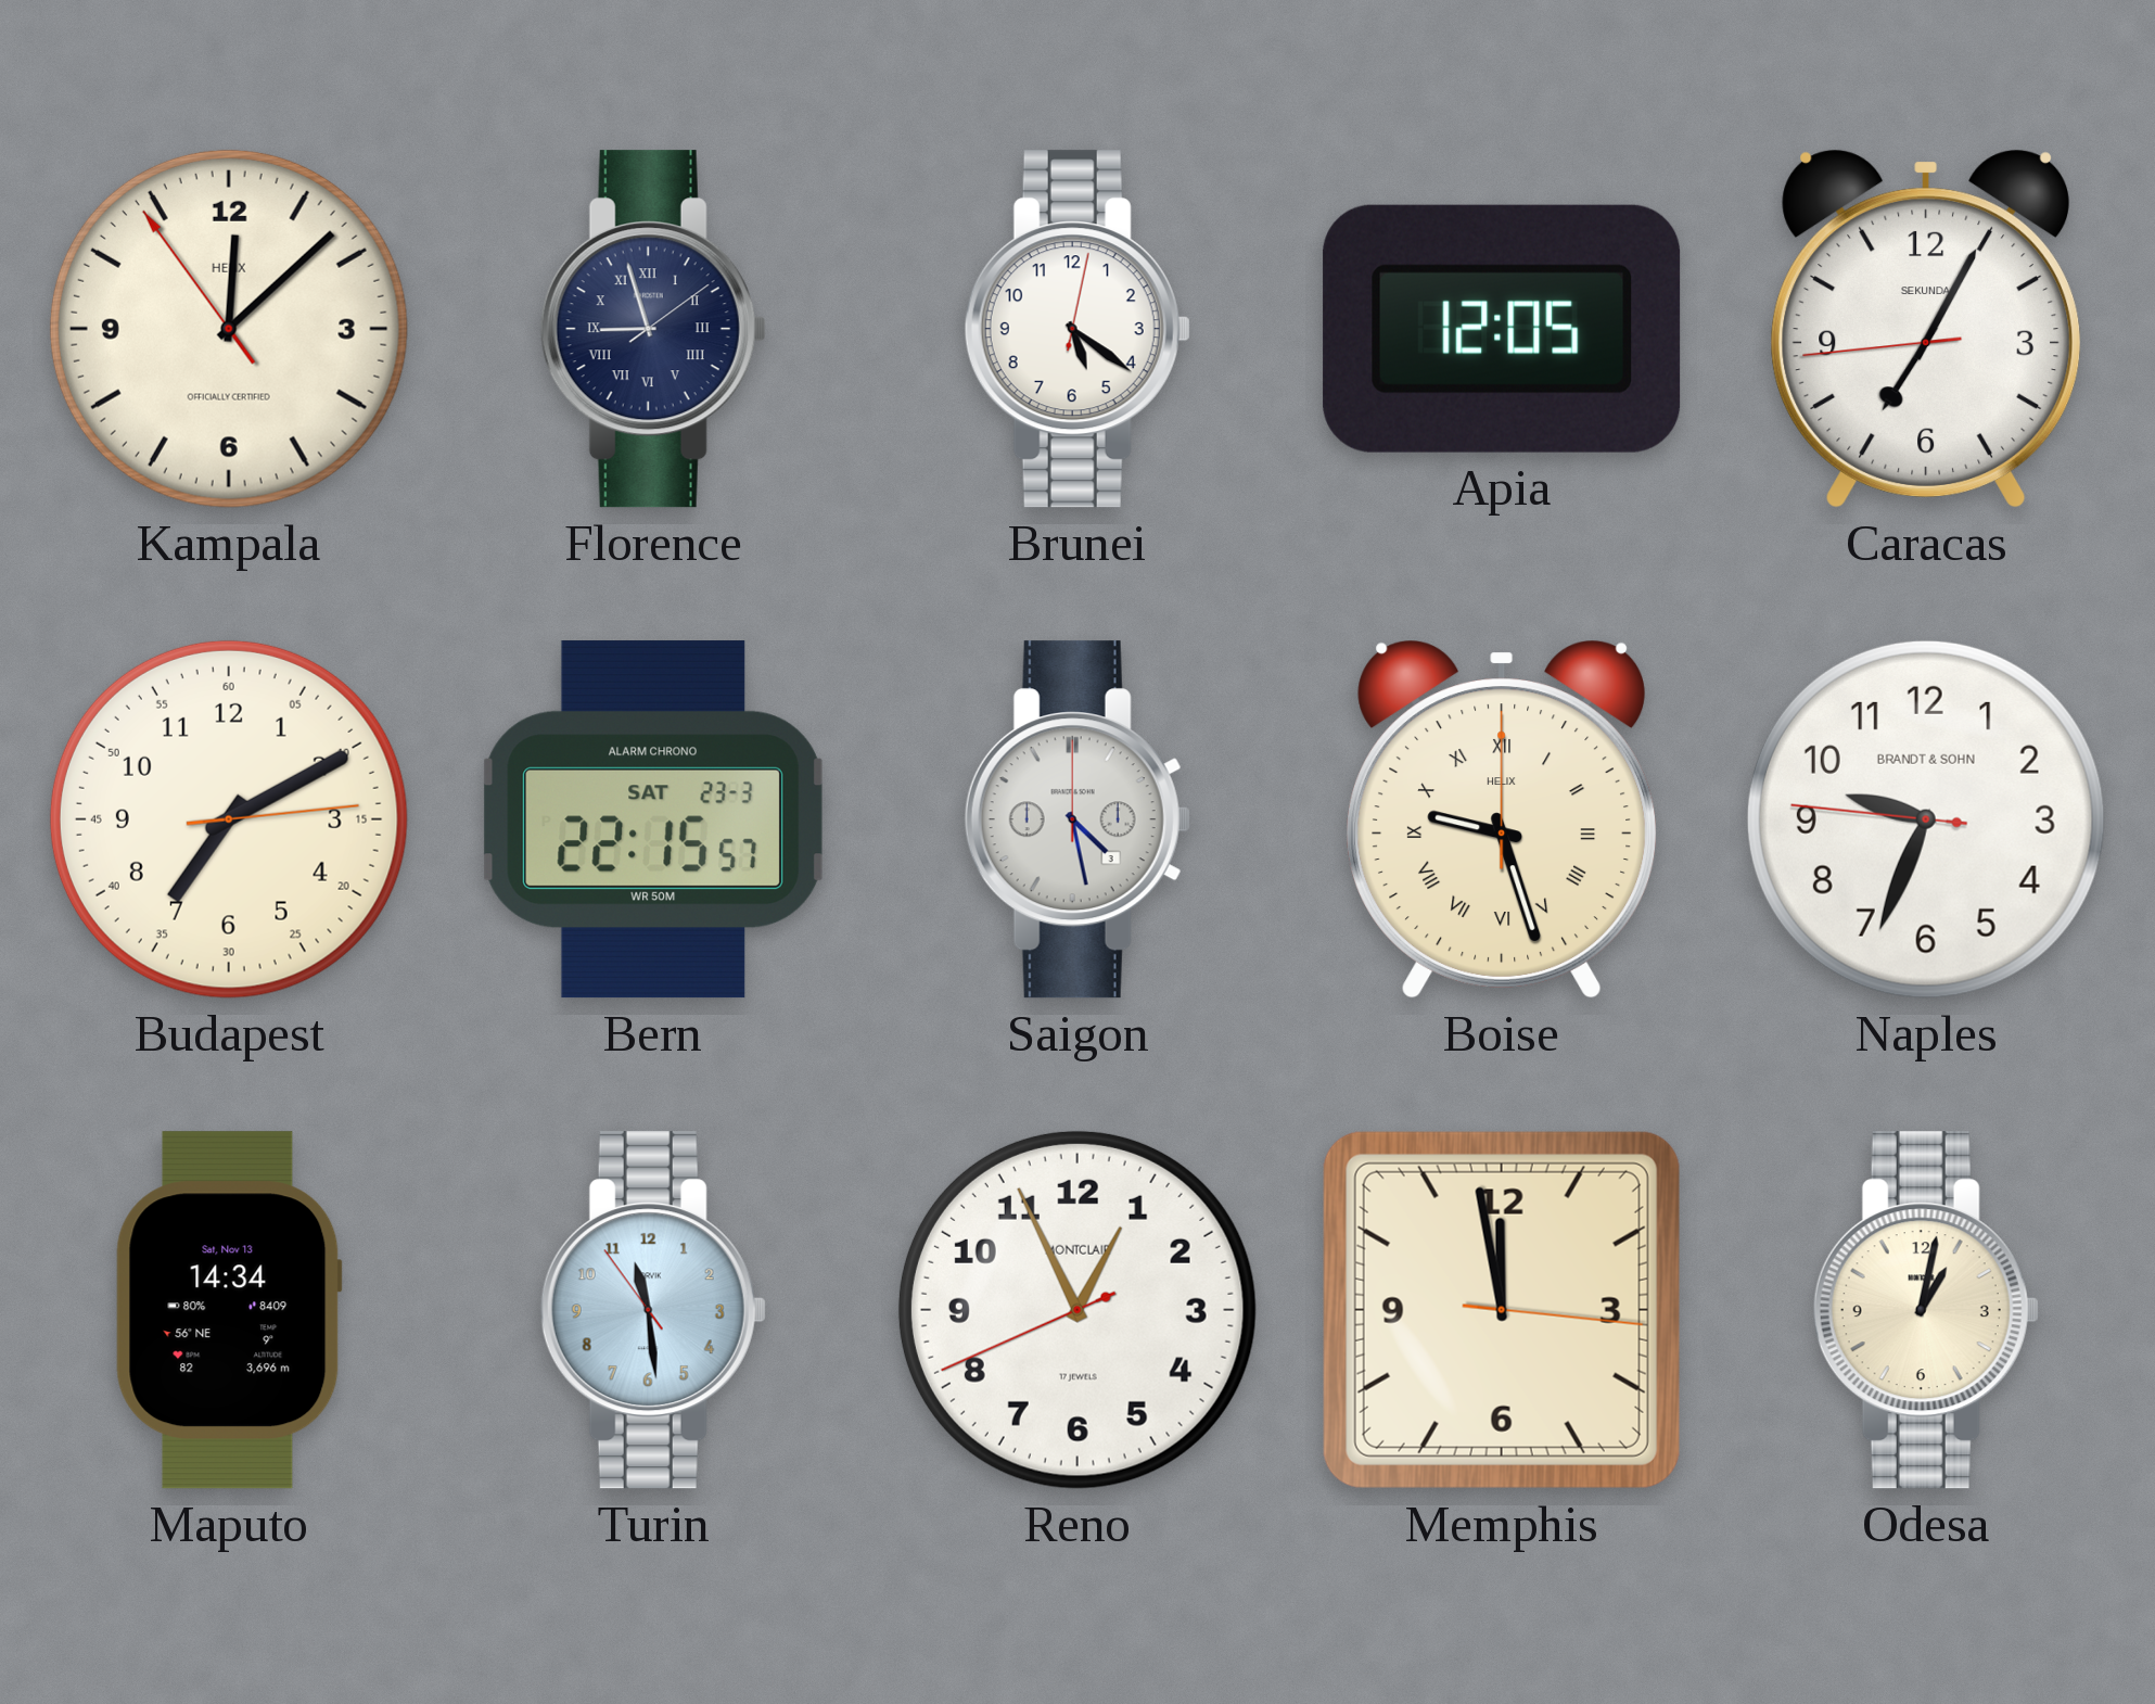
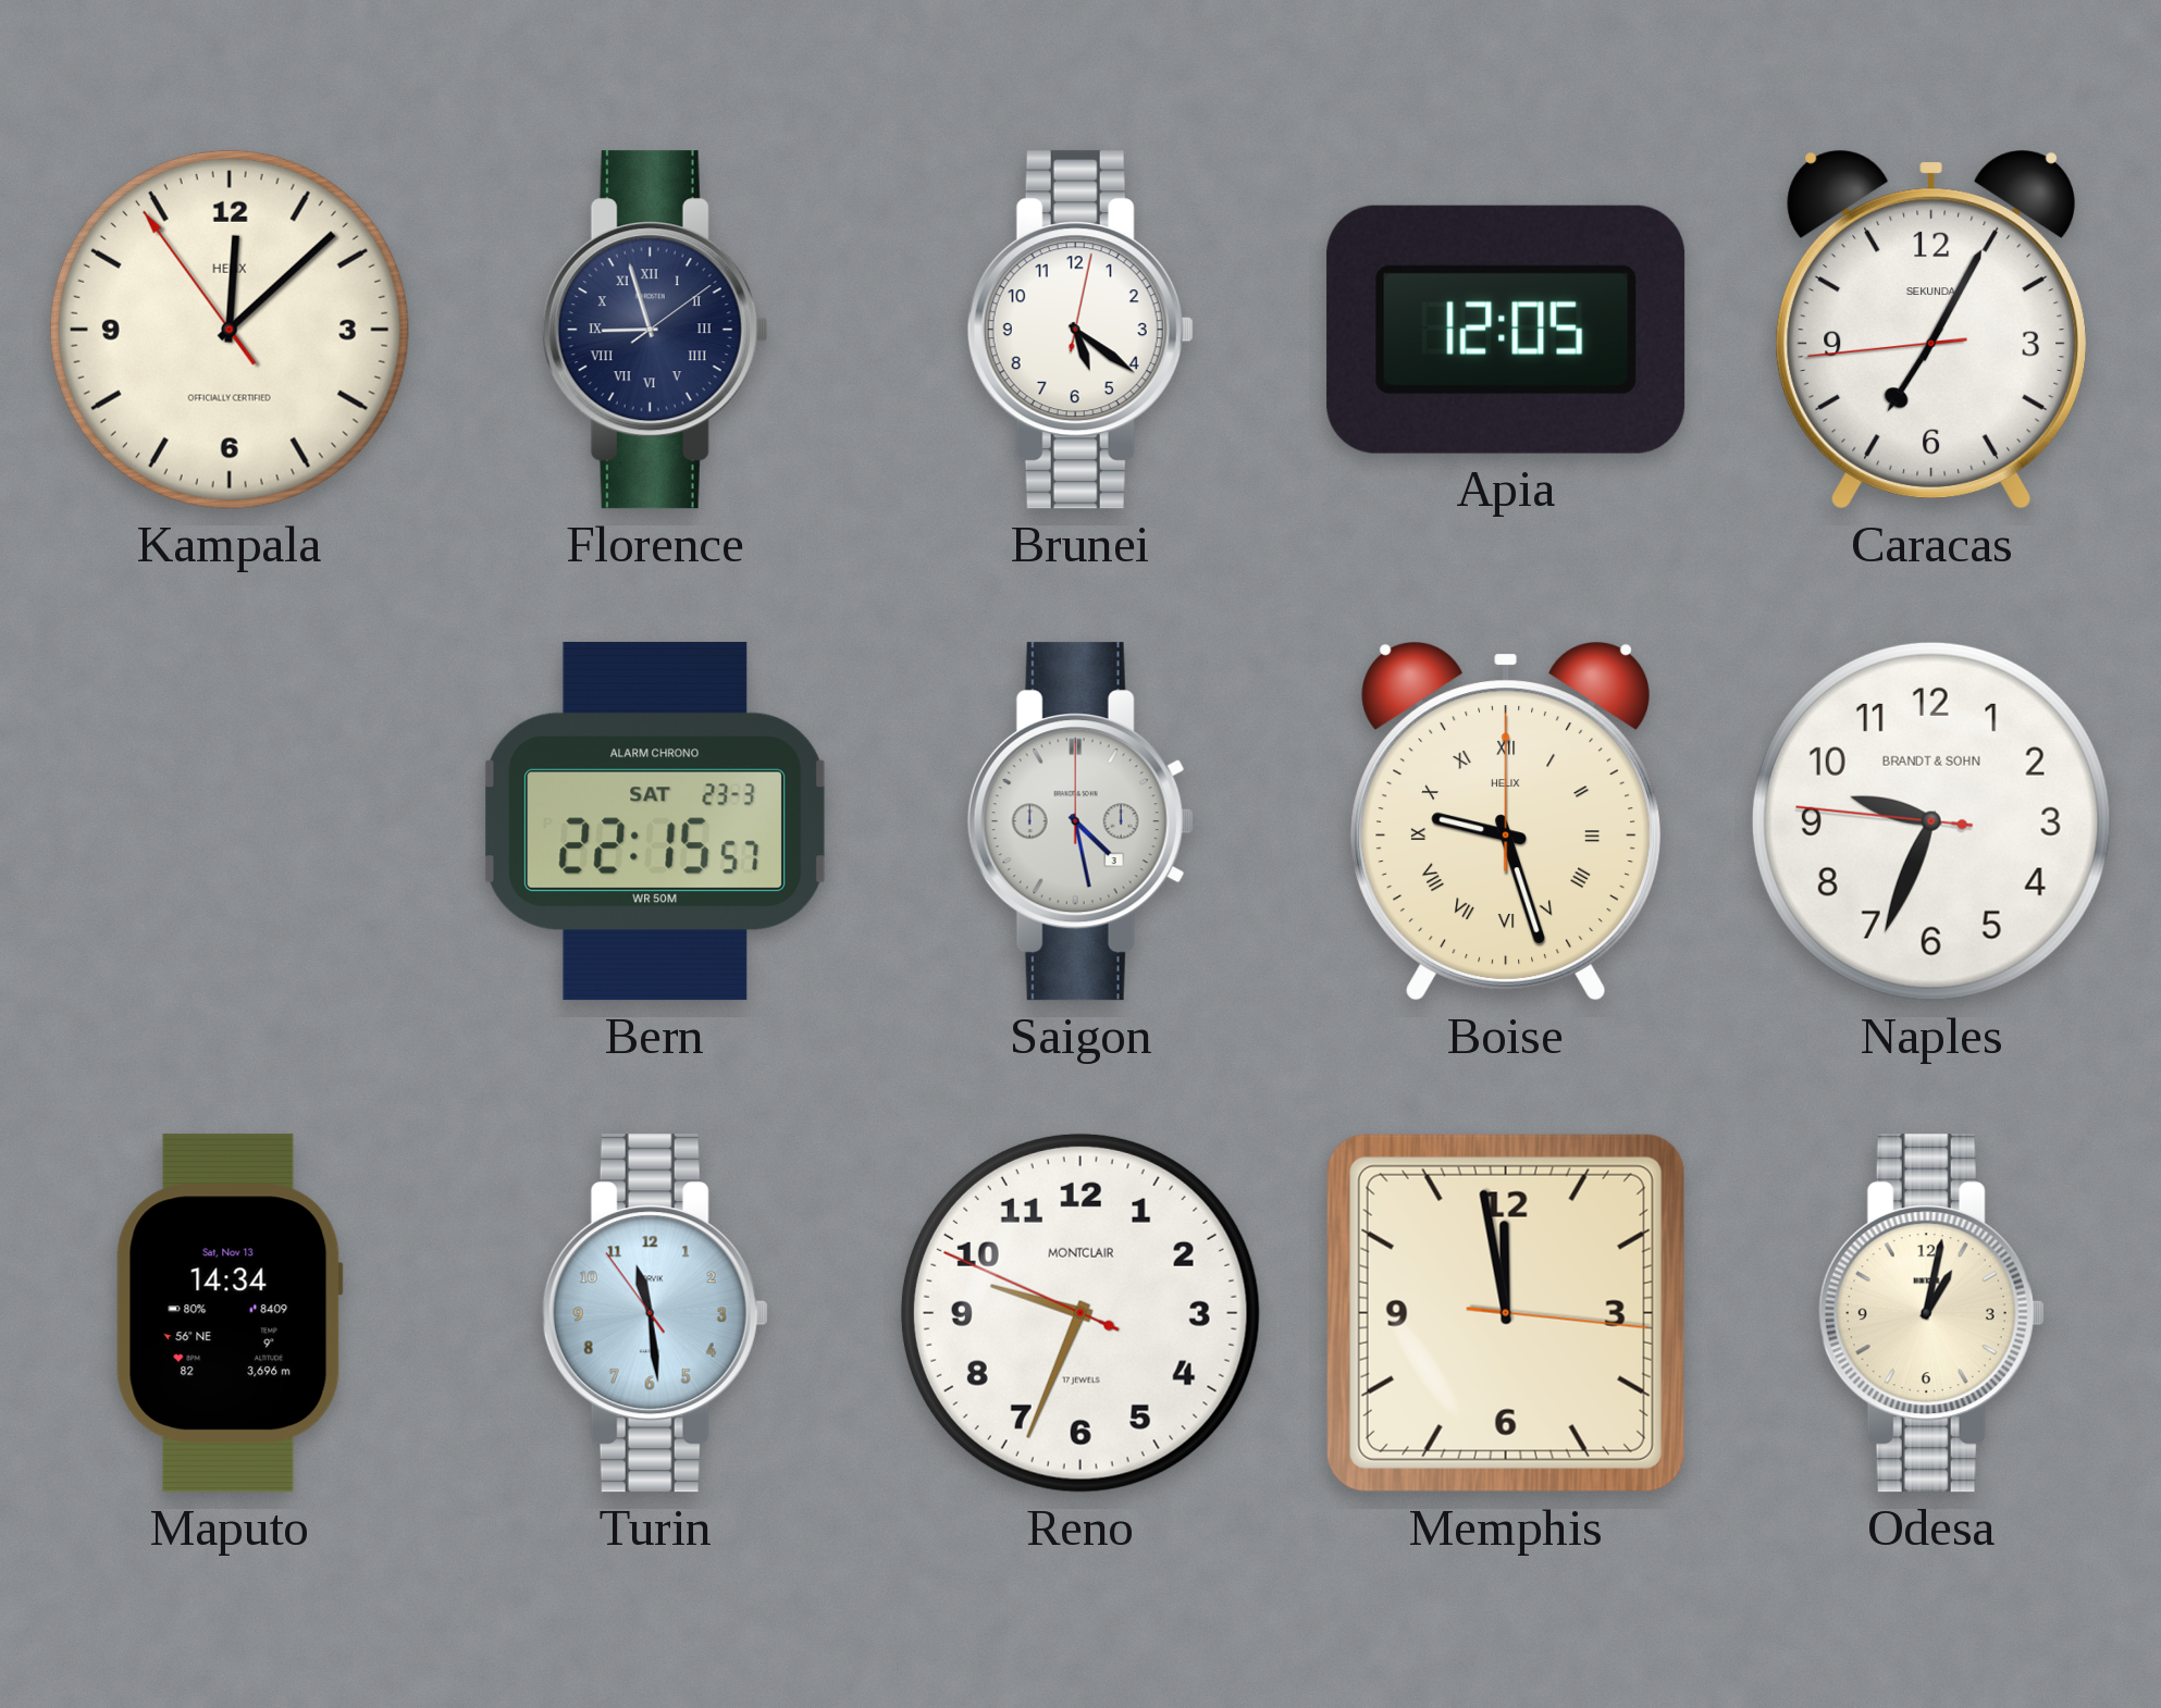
Budapest: 7:10 -> none (229, 819)
Reno: 12:55 -> 9:33 (1080, 1313)
